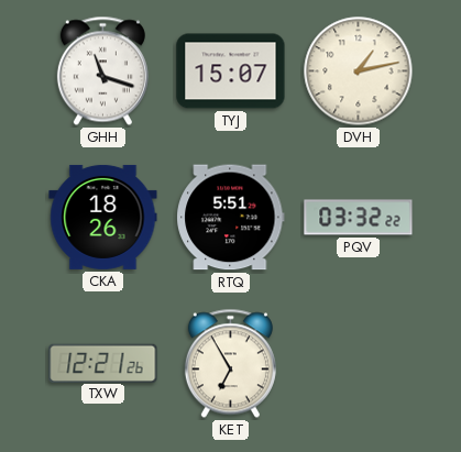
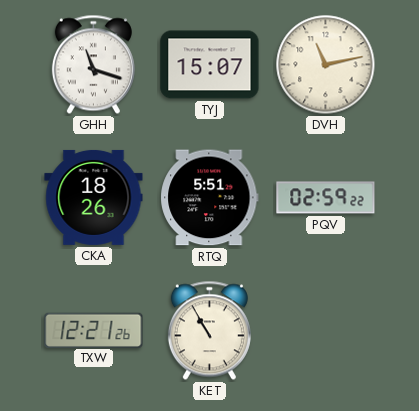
DVH: 1:13 -> 11:13 (326, 65)
PQV: 03:32 -> 02:59 (326, 198)
KET: 6:55 -> 10:55 (209, 331)
